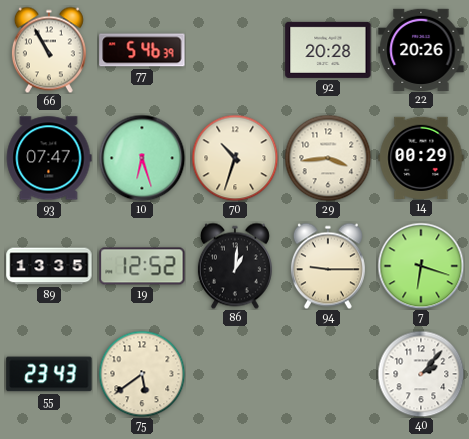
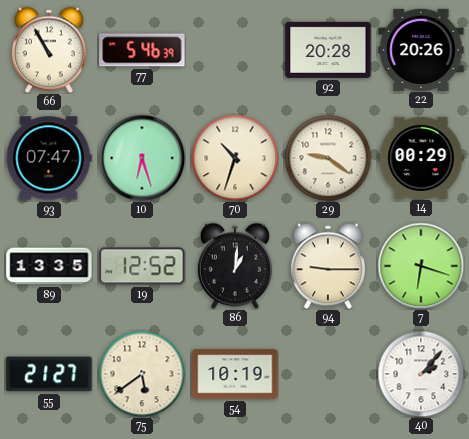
29: 3:44 -> 9:21 (328, 158)
55: 23:43 -> 21:27 (49, 374)
54: none -> 10:19 (235, 374)
